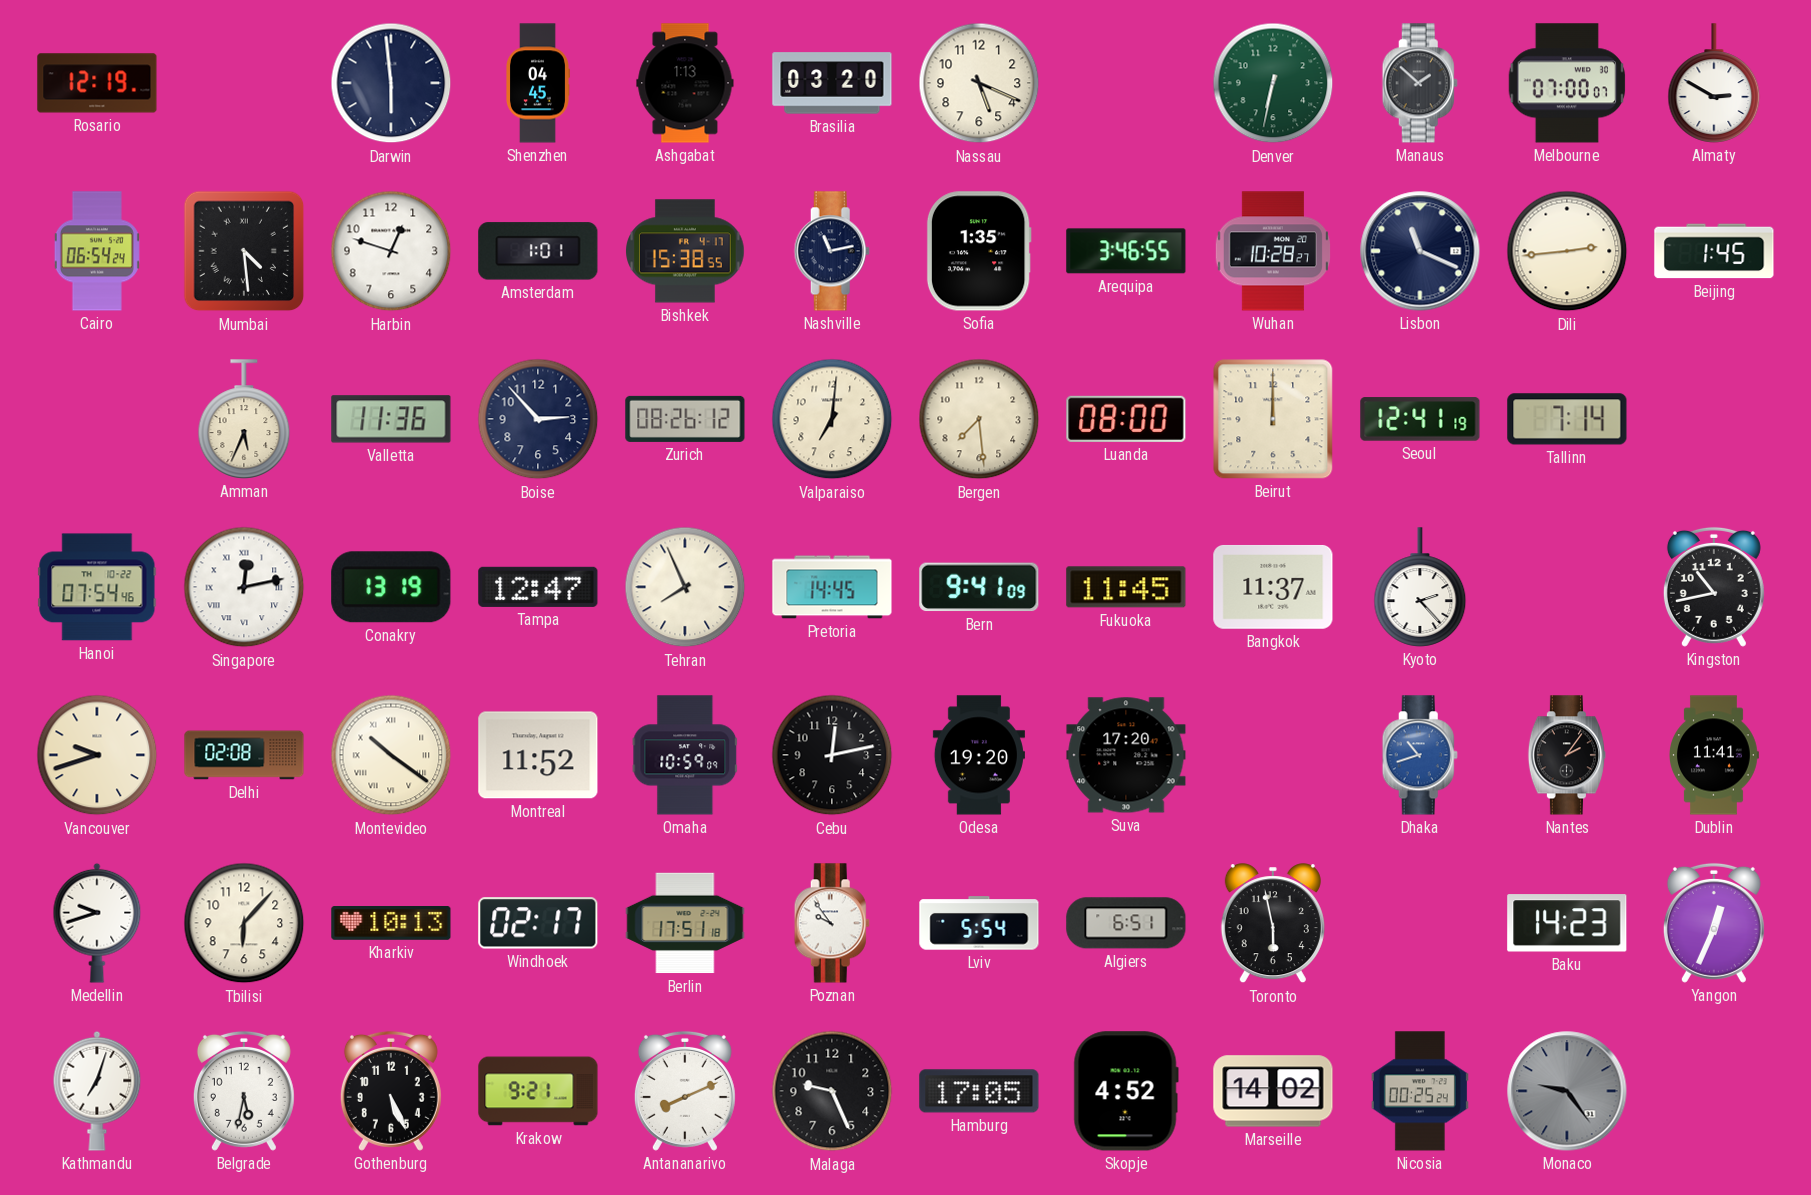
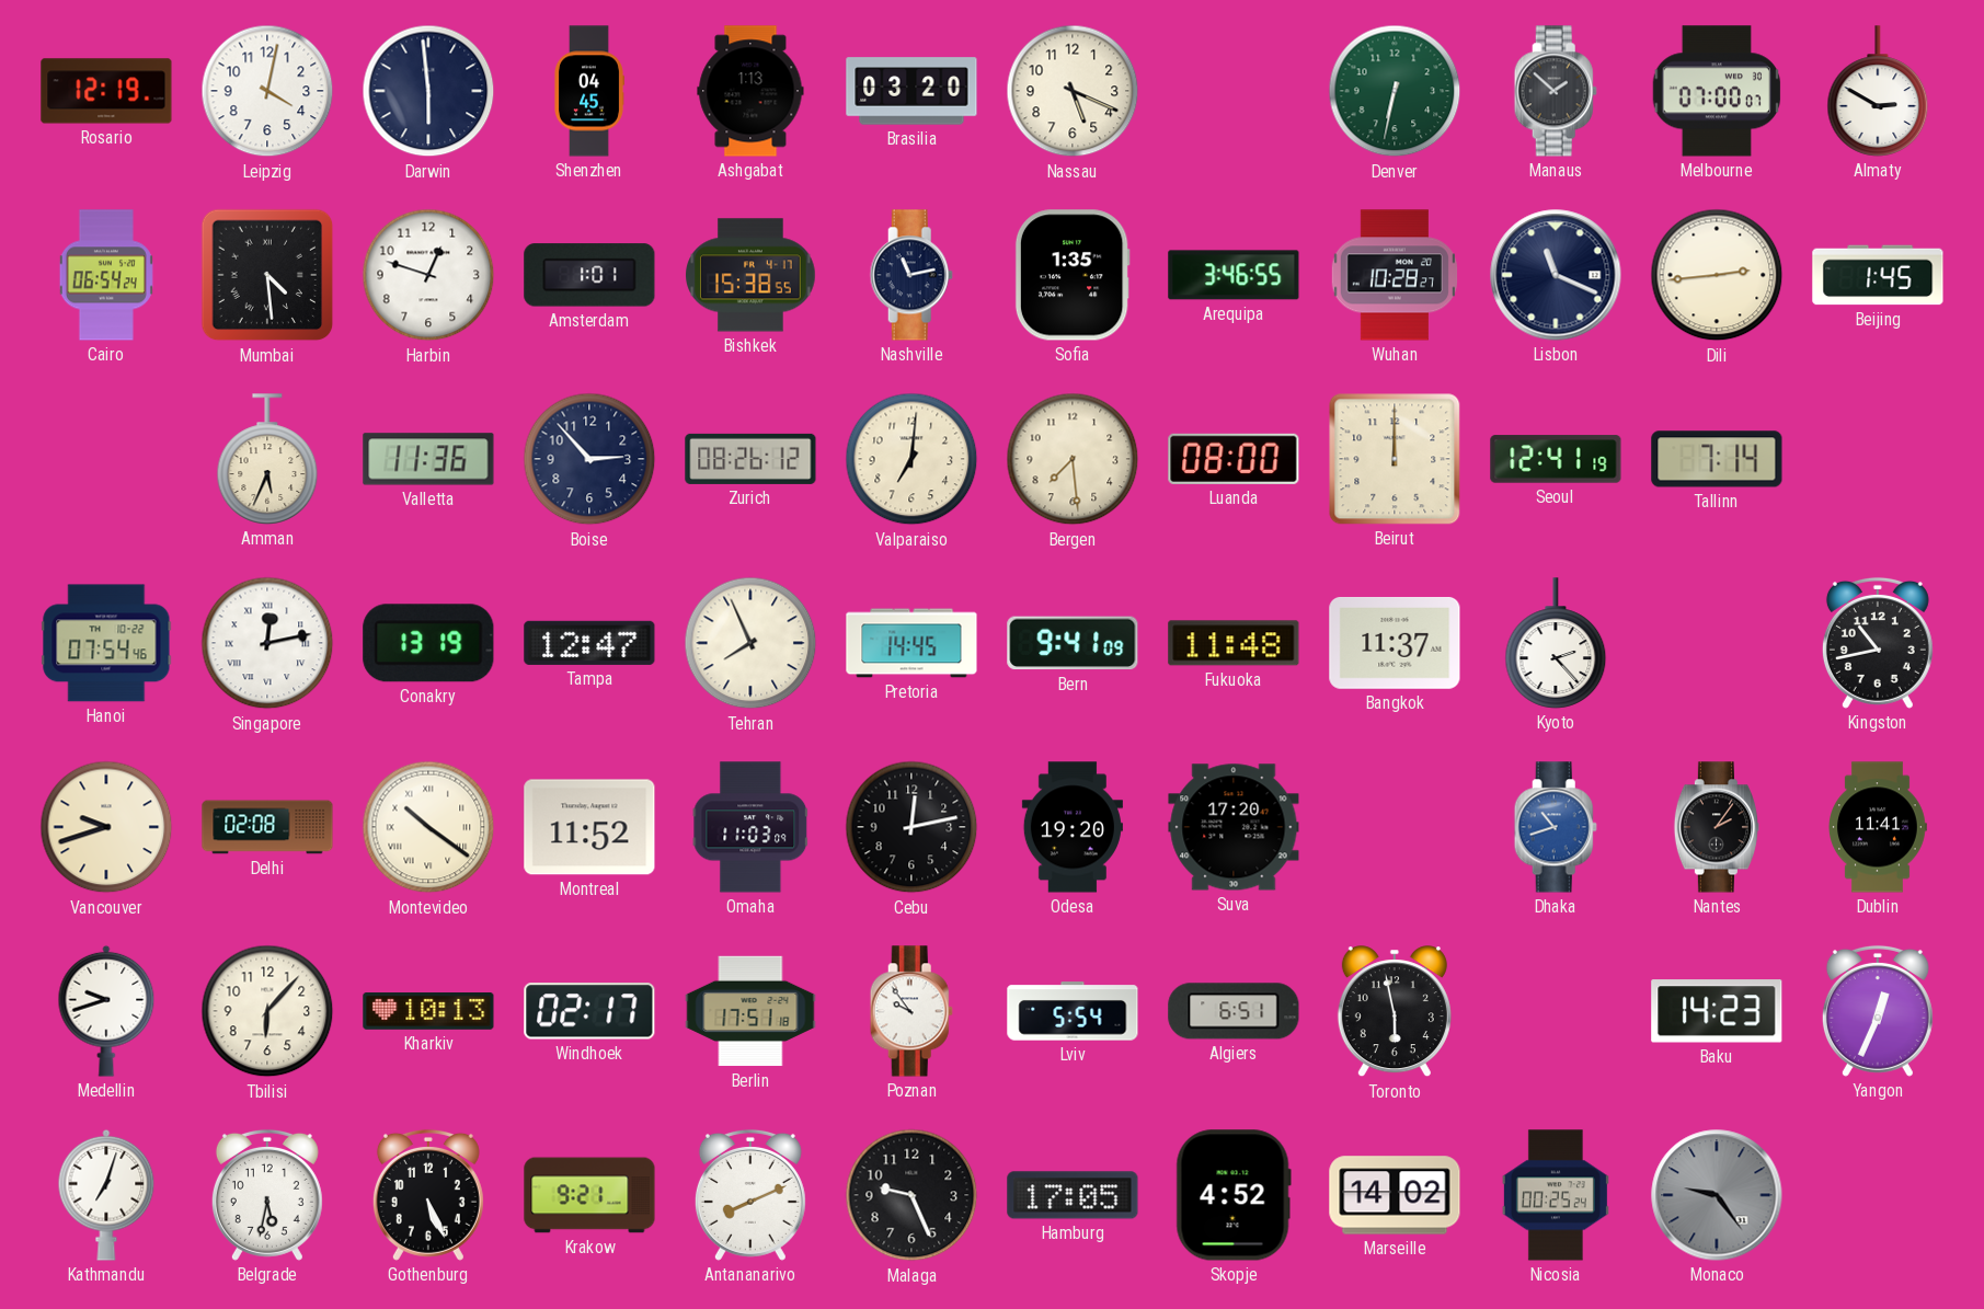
Leipzig: none -> 4:02 (267, 91)
Fukuoka: 11:45 -> 11:48 (1234, 643)
Omaha: 10:59 -> 11:03 (750, 827)
